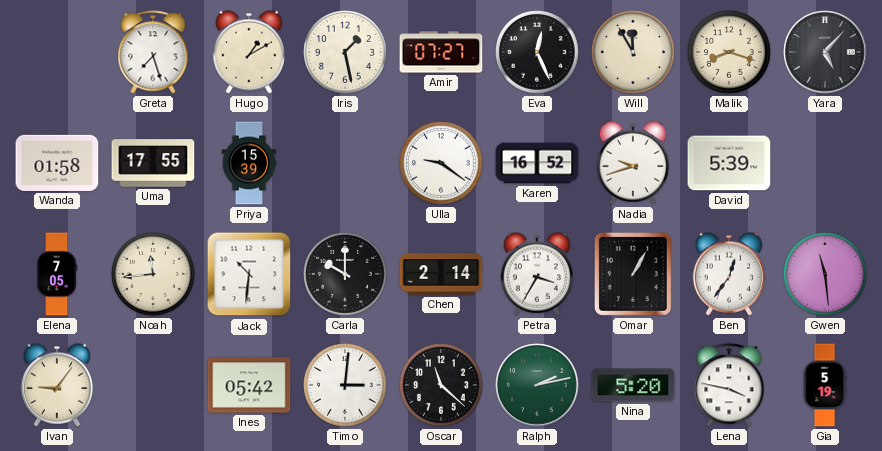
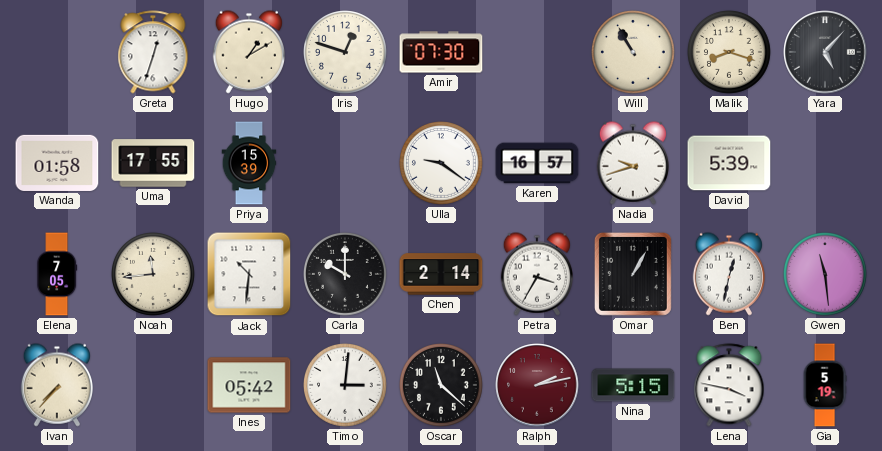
Greta: 7:27 -> 12:33 (153, 52)
Iris: 1:28 -> 12:48 (346, 53)
Amir: 07:27 -> 07:30 (441, 52)
Eva: 12:26 -> none (538, 53)
Will: 11:55 -> 10:55 (634, 53)
Karen: 16:52 -> 16:57 (537, 163)
Ben: 12:36 -> 12:32 (728, 274)
Ivan: 9:06 -> 7:37 (56, 385)
Ralph dial: green -> burgundy (537, 385)
Nina: 5:20 -> 5:15 (633, 385)
